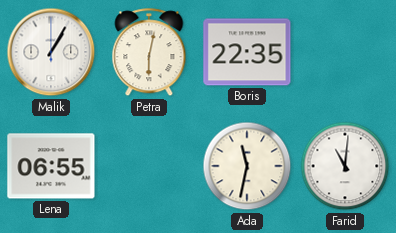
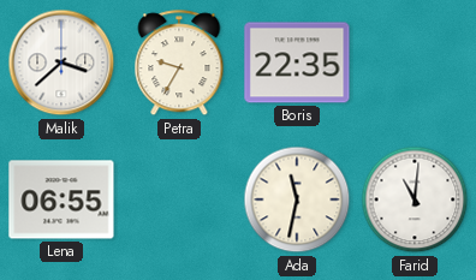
Malik: 1:05 -> 3:38 (61, 62)
Petra: 6:02 -> 9:35 (179, 64)
